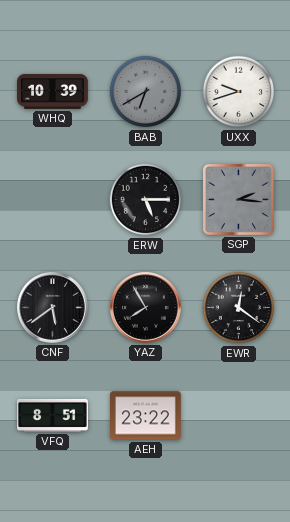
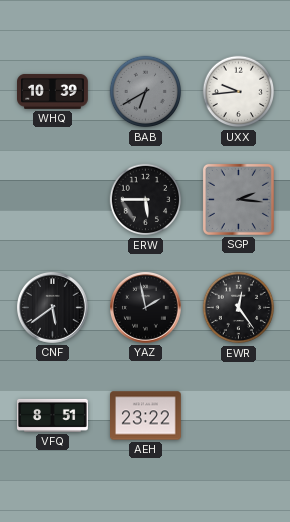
UXX: 9:42 -> 9:44 (239, 92)
ERW: 5:15 -> 5:45 (146, 200)
YAZ: 7:55 -> 1:58 (146, 308)
EWR: 12:21 -> 12:24 (239, 308)
